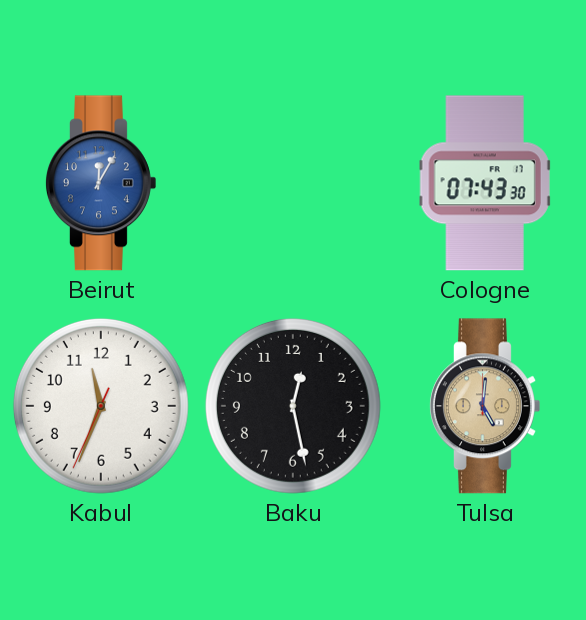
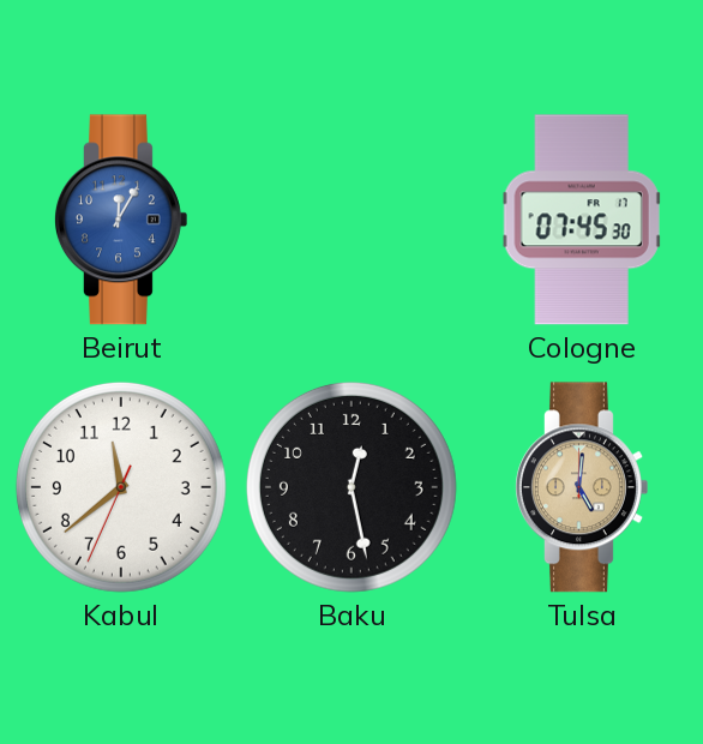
Cologne: 07:43 -> 07:45 (582, 220)
Kabul: 11:33 -> 11:38 (121, 487)
